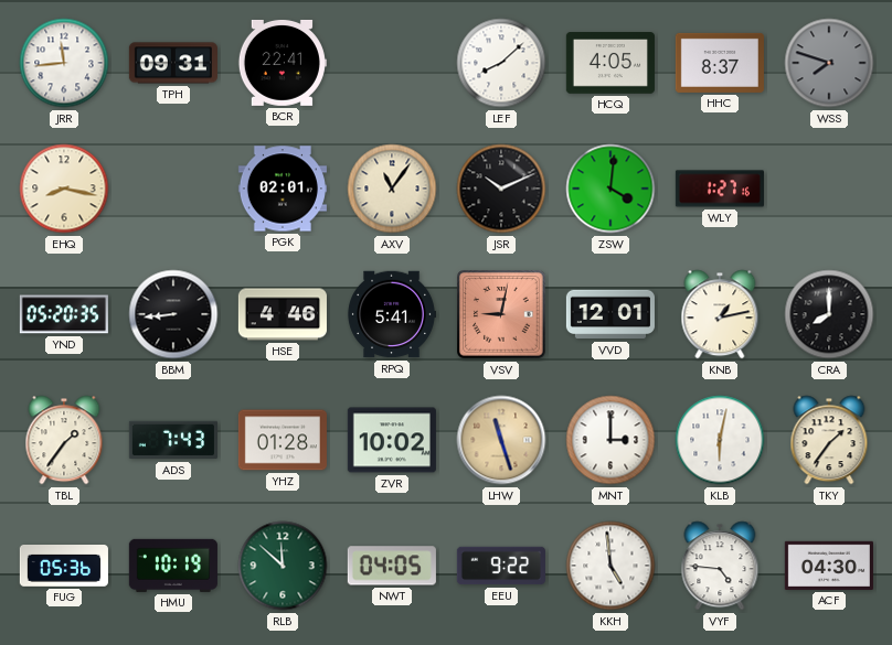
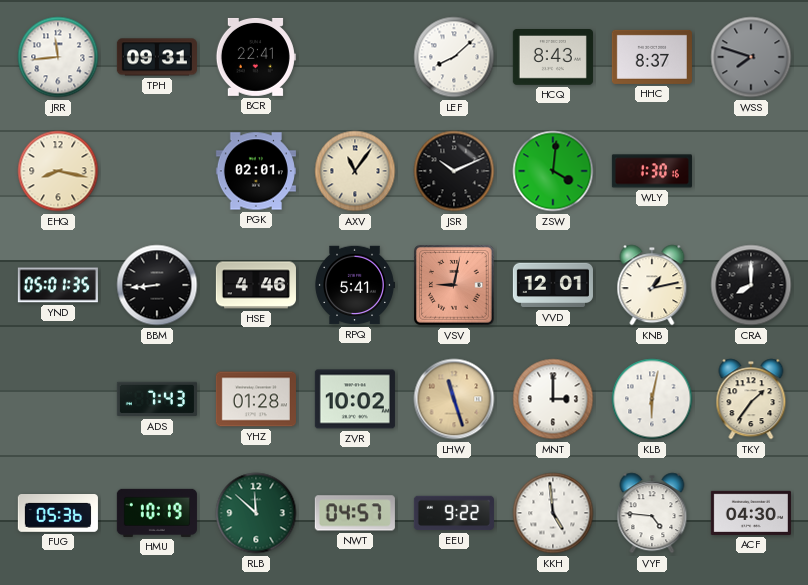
HCQ: 4:05 -> 8:43 (553, 58)
WLY: 1:27 -> 1:30 (652, 171)
YND: 05:20 -> 05:01 (58, 285)
TBL: 1:36 -> none (64, 440)
NWT: 04:05 -> 04:57 (355, 513)
